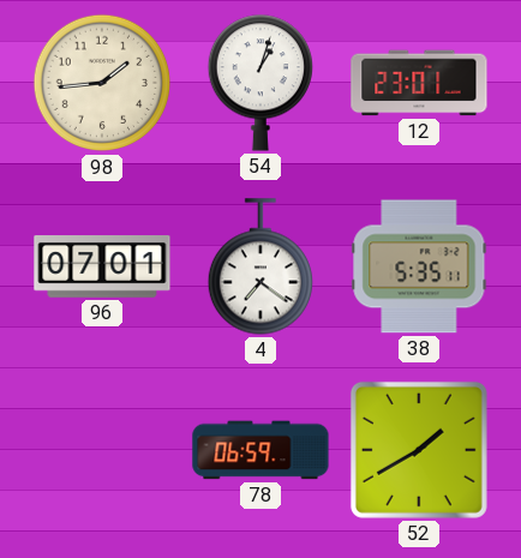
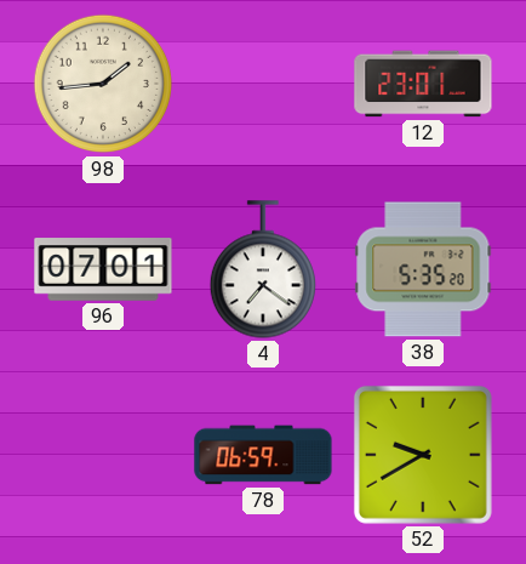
54: 1:03 -> none (259, 83)
38: 5:35:11 -> 5:35:20 (423, 269)
52: 1:40 -> 9:40 (423, 455)
